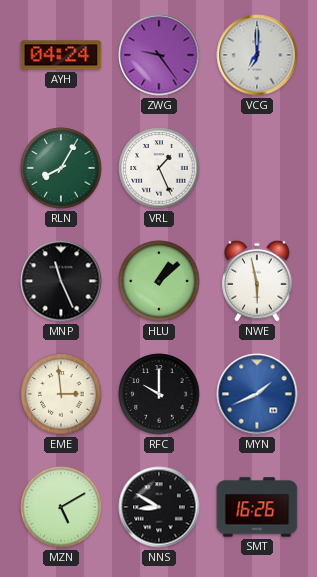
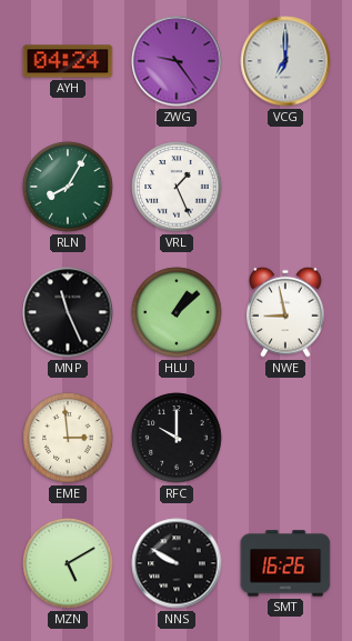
NWE: 5:58 -> 8:58 (285, 312)
MYN: 1:41 -> none (257, 394)
NNS: 8:50 -> 9:50 (177, 563)
